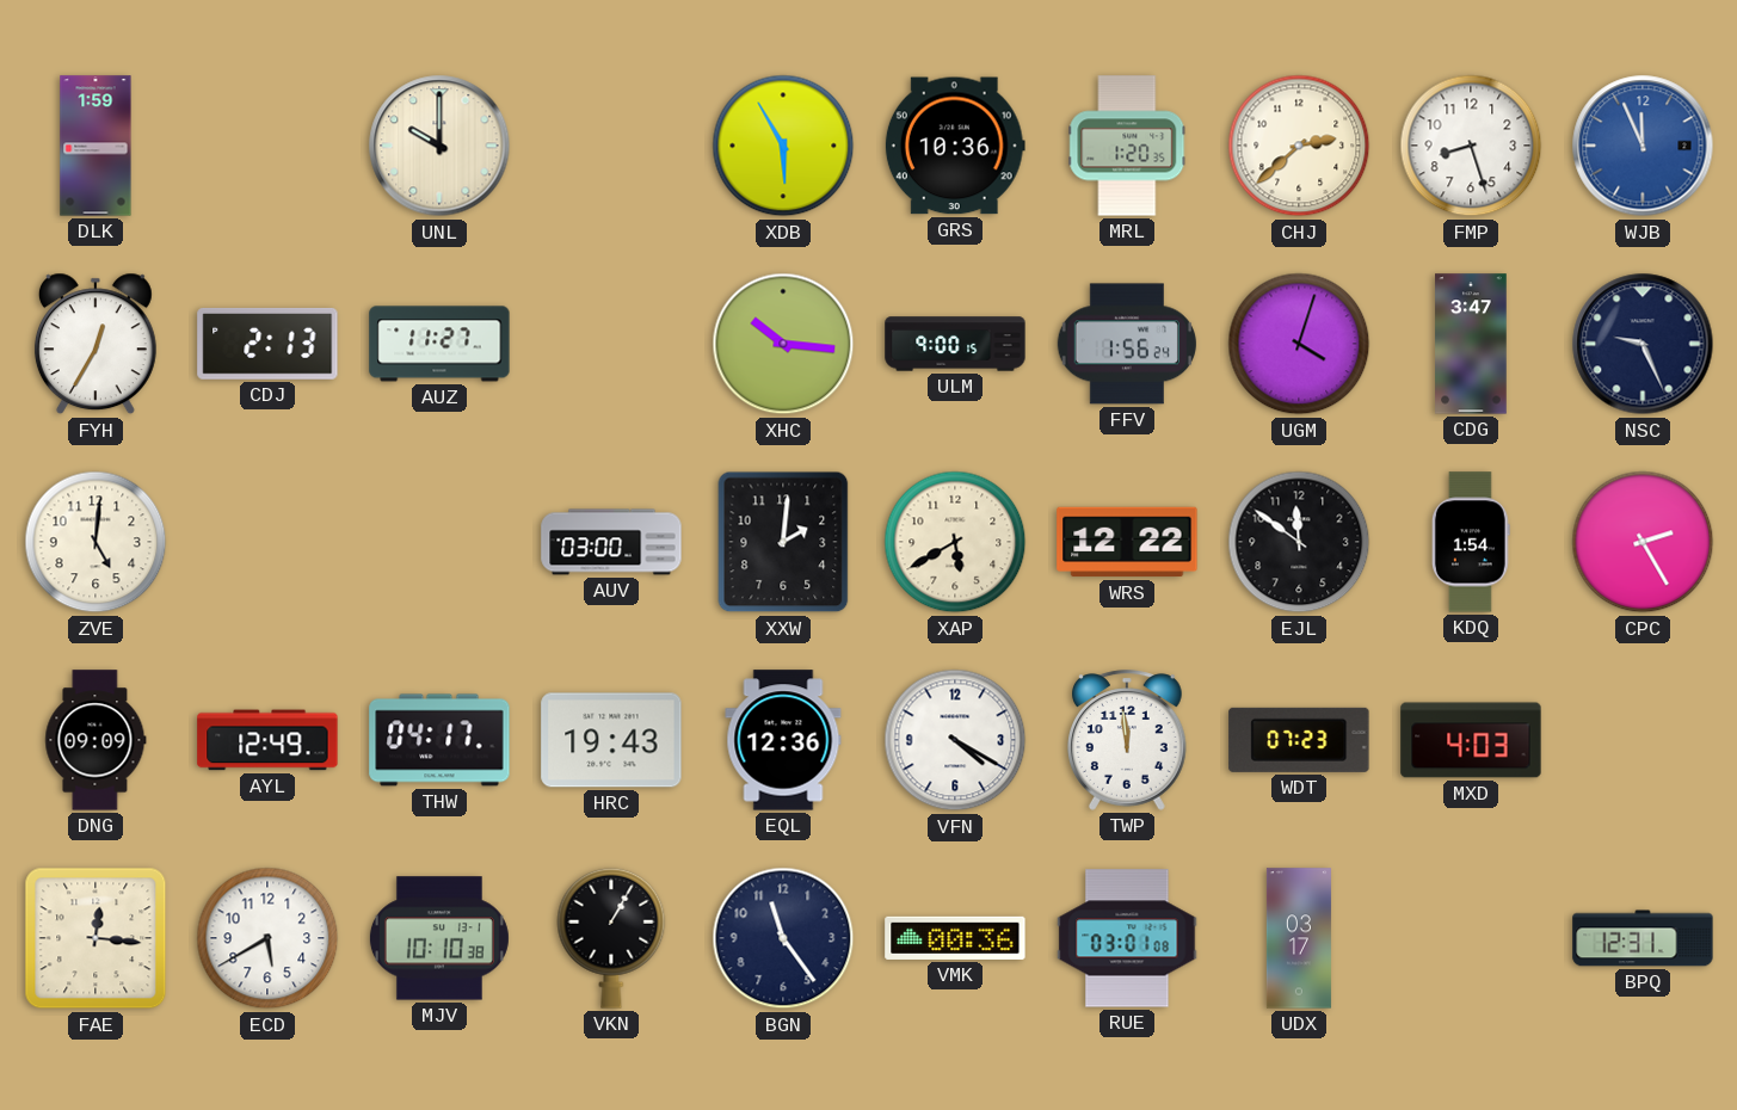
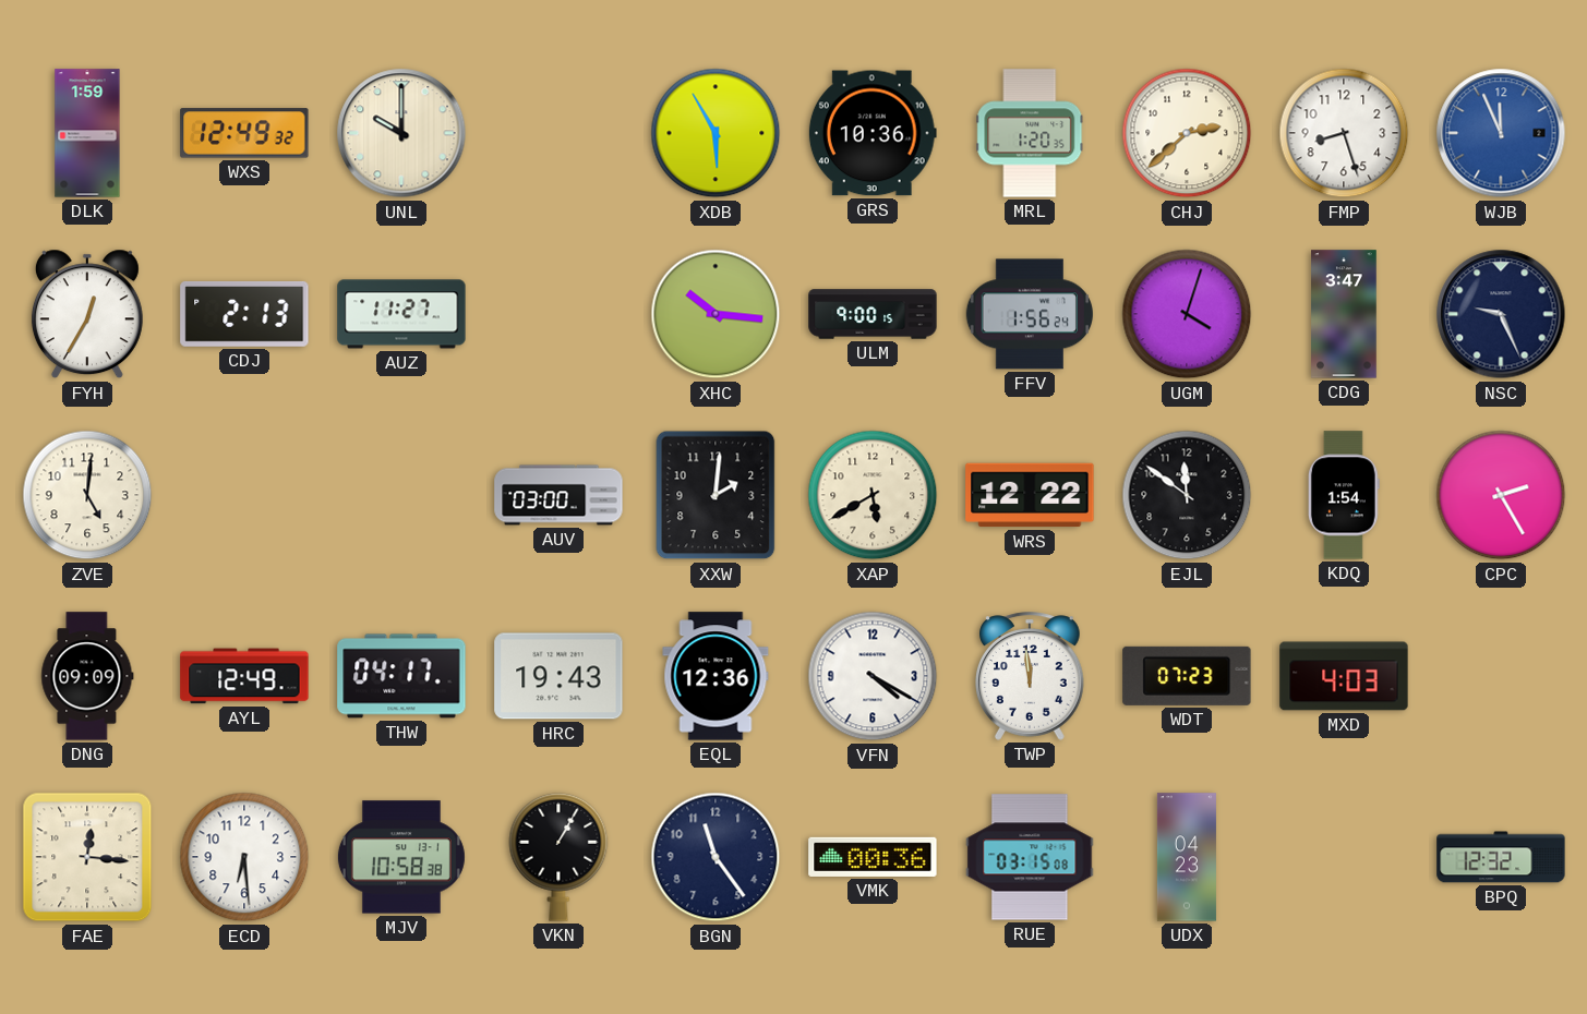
WXS: none -> 12:49 (244, 133)
ECD: 5:40 -> 6:29 (244, 857)
MJV: 10:10 -> 10:58 (401, 857)
RUE: 03:01 -> 03:15 (1030, 857)
UDX: 03:17 -> 04:23 (1187, 857)
BPQ: 12:31 -> 12:32 (1501, 857)
